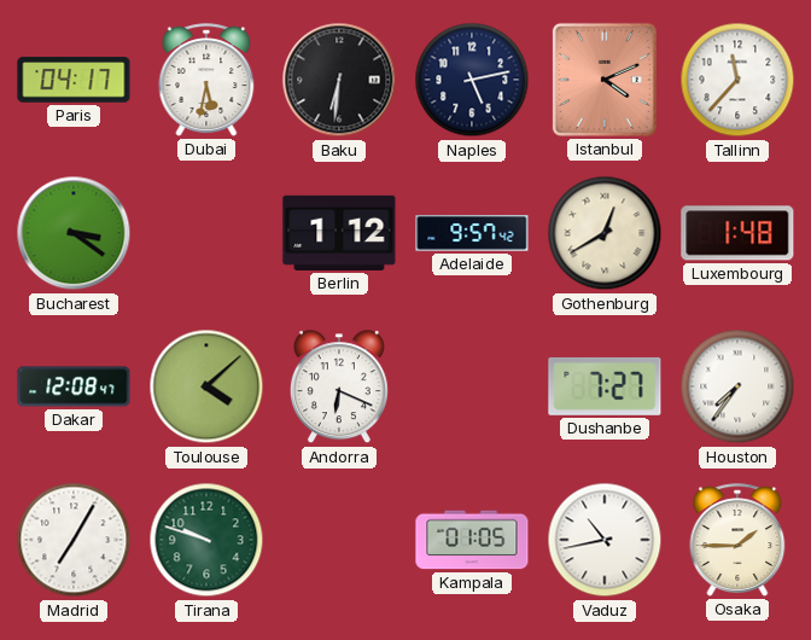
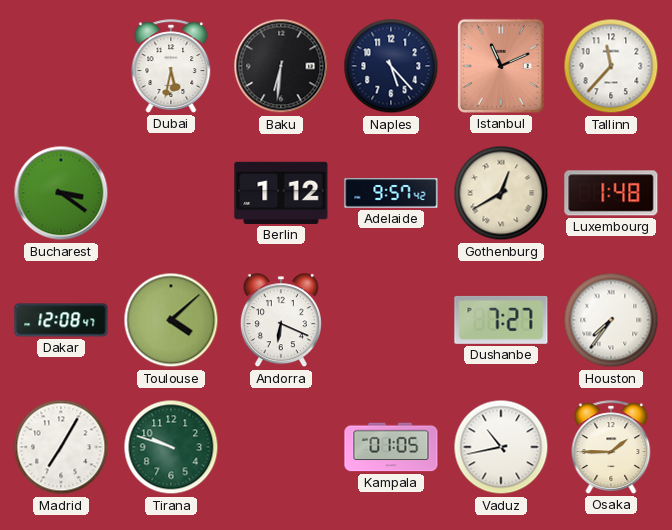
Paris: 04:17 -> none (74, 80)
Naples: 5:13 -> 5:23 (391, 66)
Istanbul: 4:11 -> 11:11 (501, 66)
